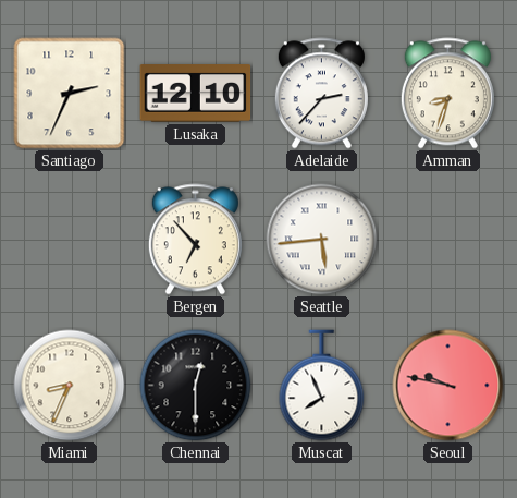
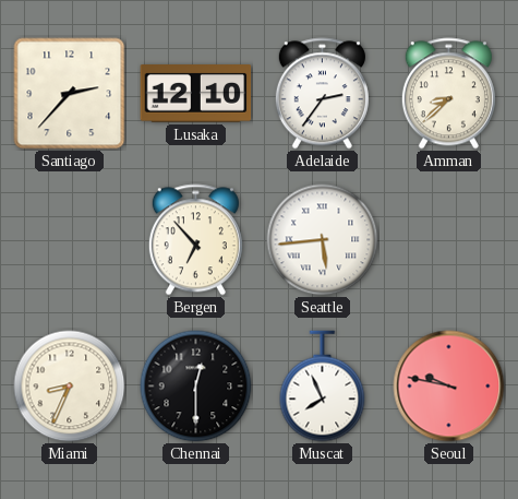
Santiago: 2:34 -> 2:37 (70, 94)
Adelaide: 2:37 -> 2:36 (322, 94)
Amman: 8:33 -> 8:38 (448, 94)
